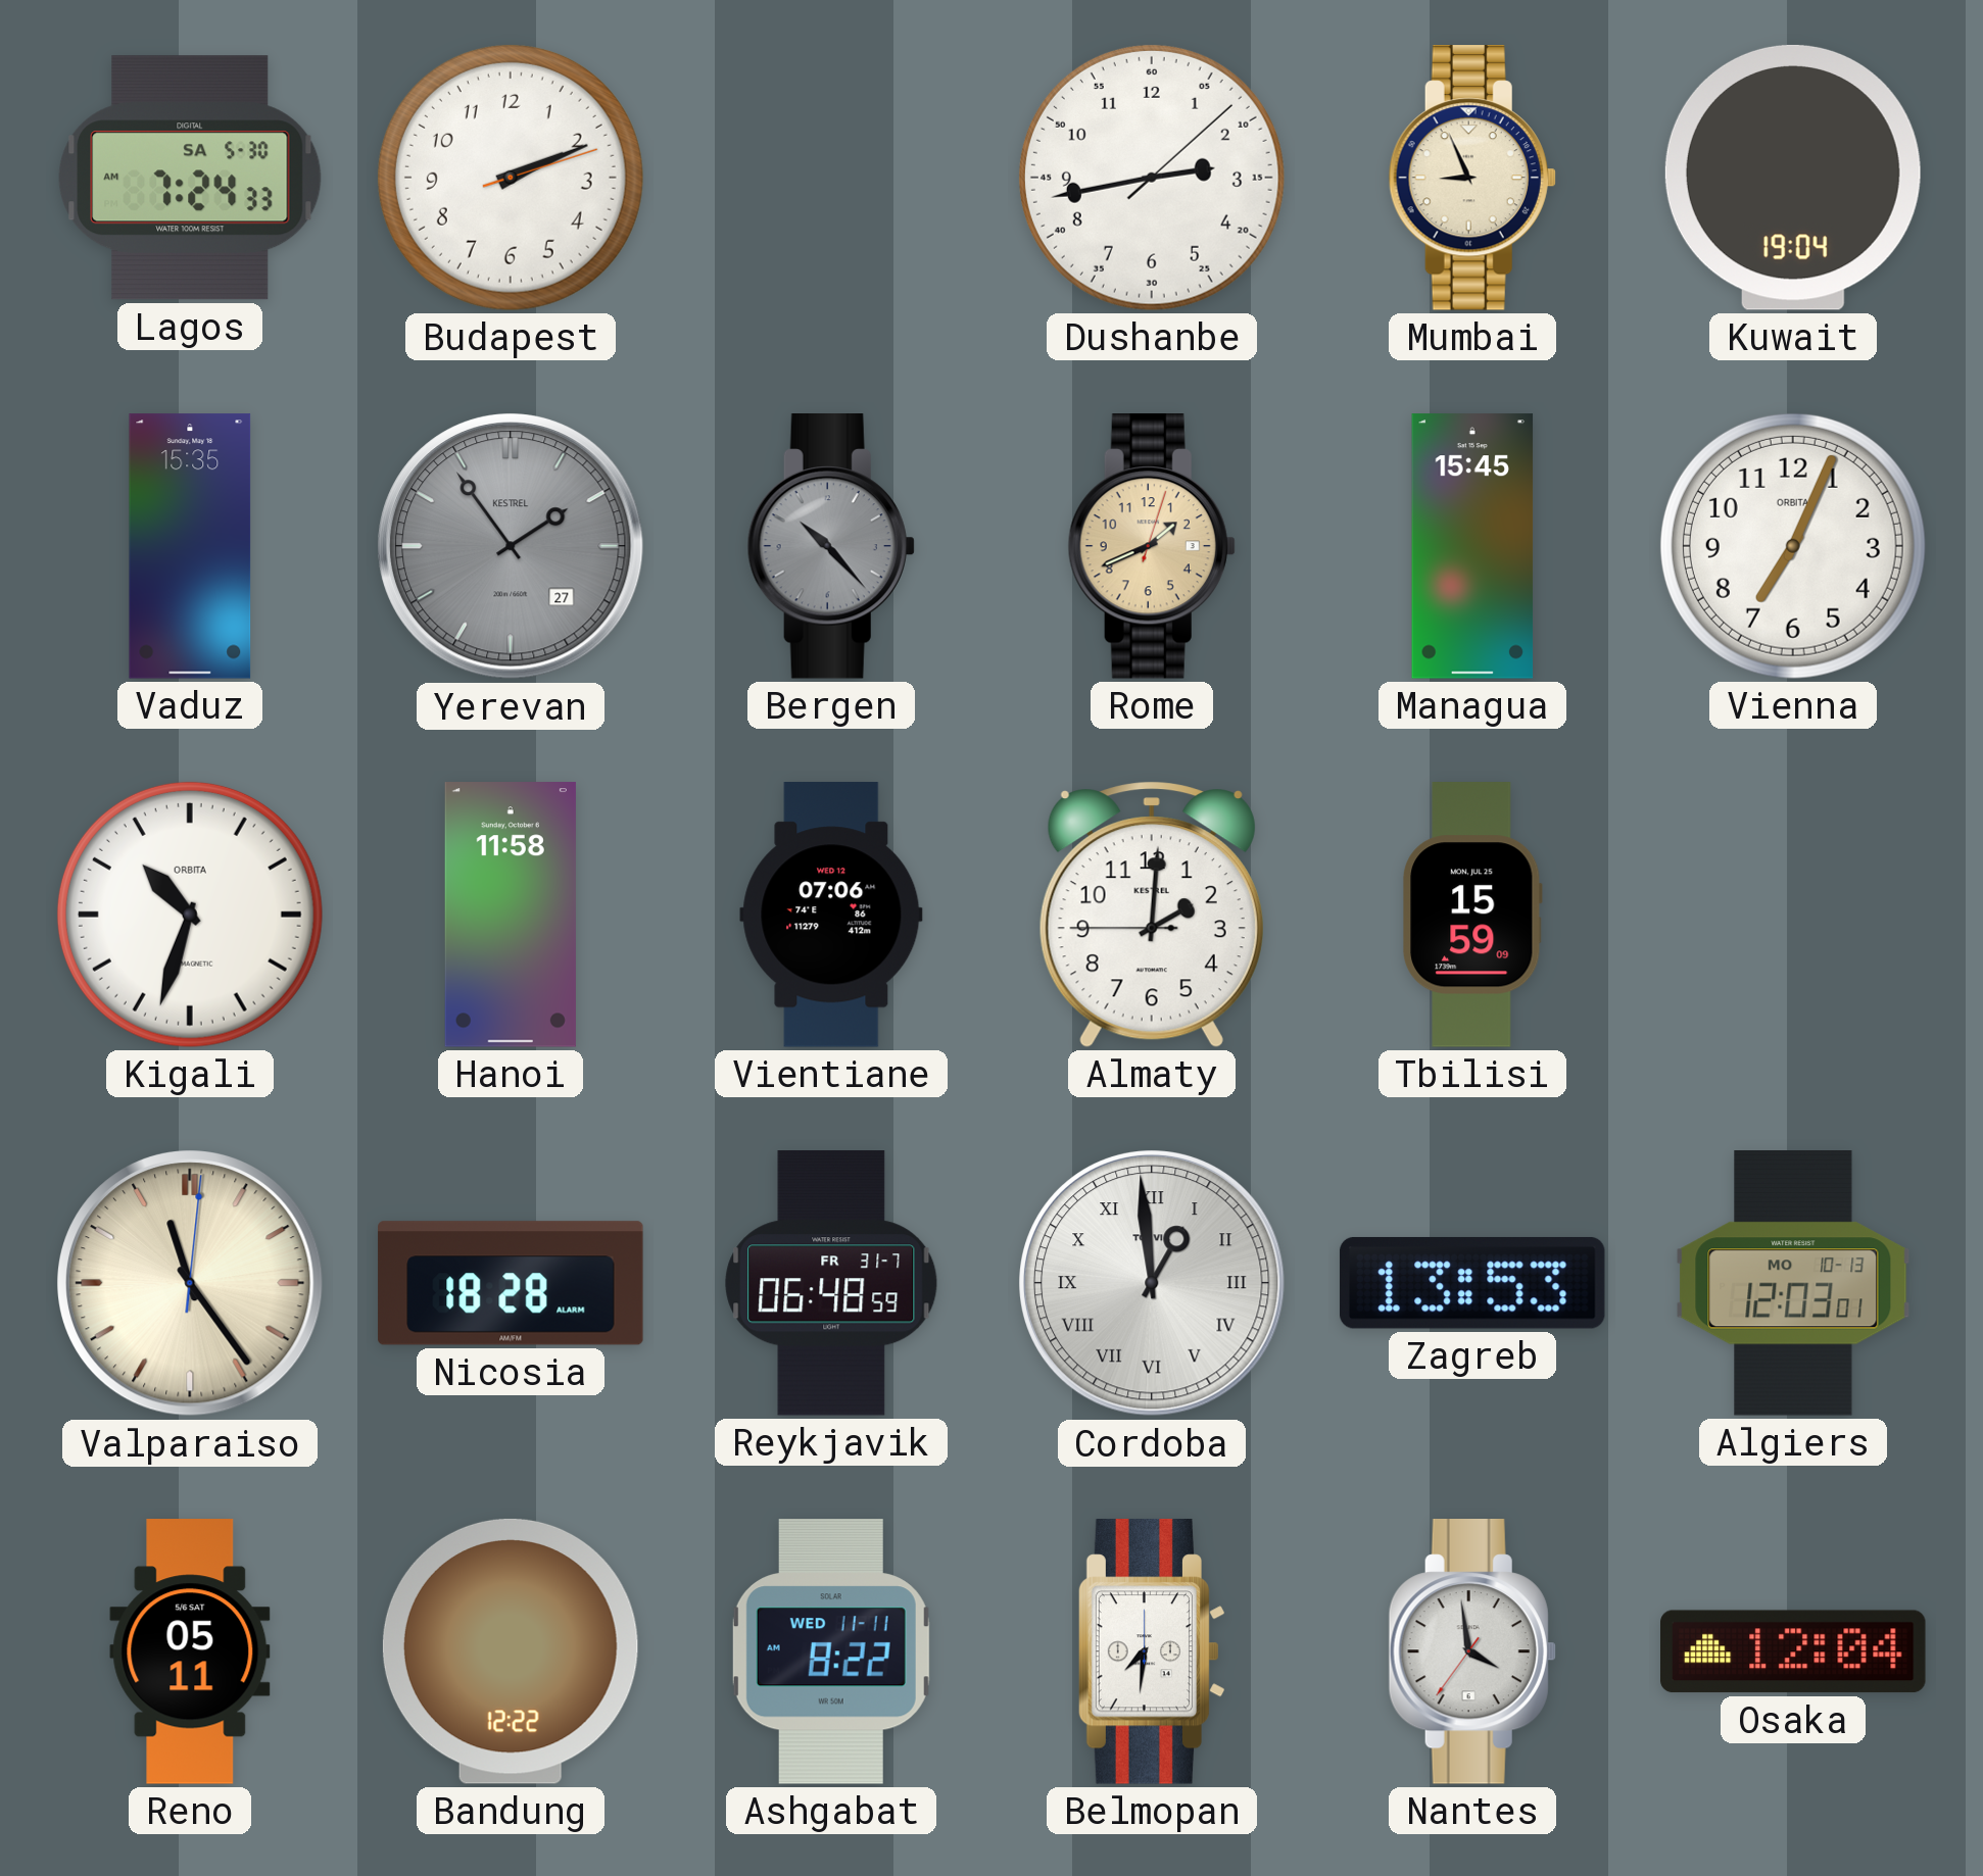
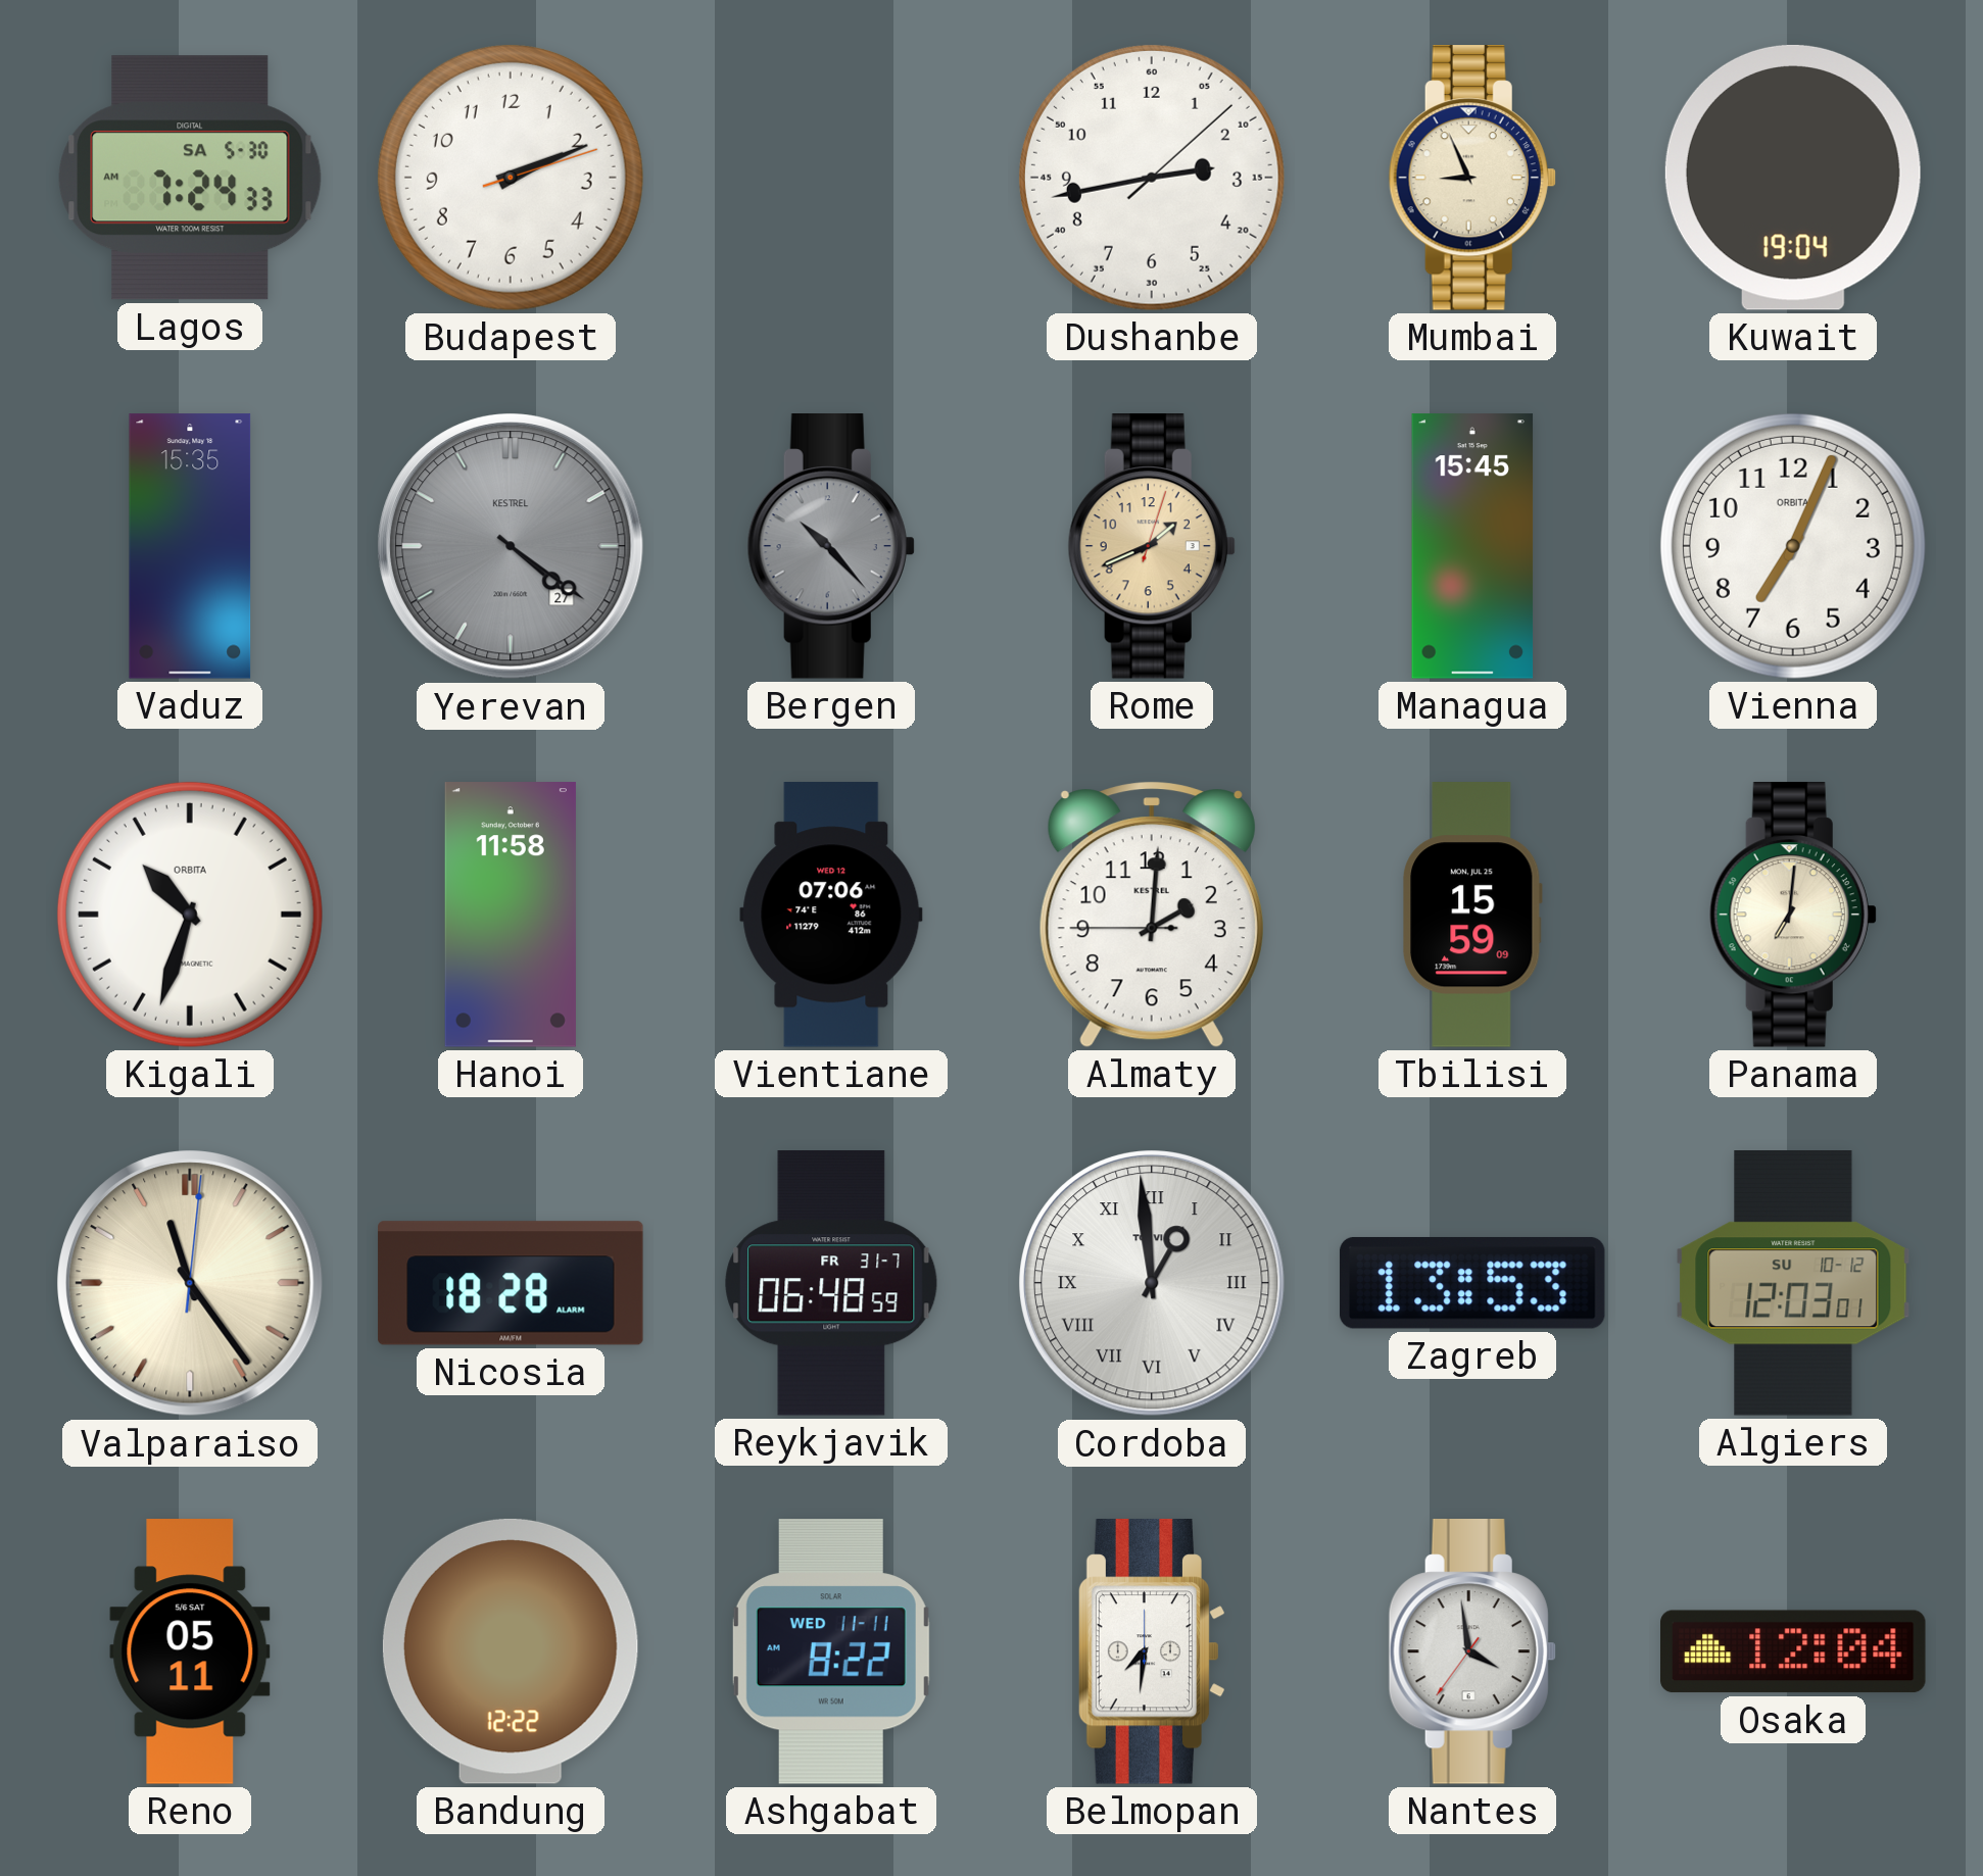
Yerevan: 1:54 -> 4:21 (512, 547)
Panama: none -> 7:01 (1793, 916)
Algiers date: MO 10-13 -> SU 10-12 (1793, 1284)
